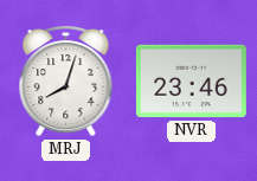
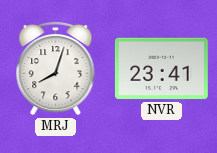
NVR: 23:46 -> 23:41 (161, 69)
